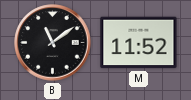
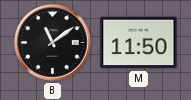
M: 11:52 -> 11:50 (139, 43)
